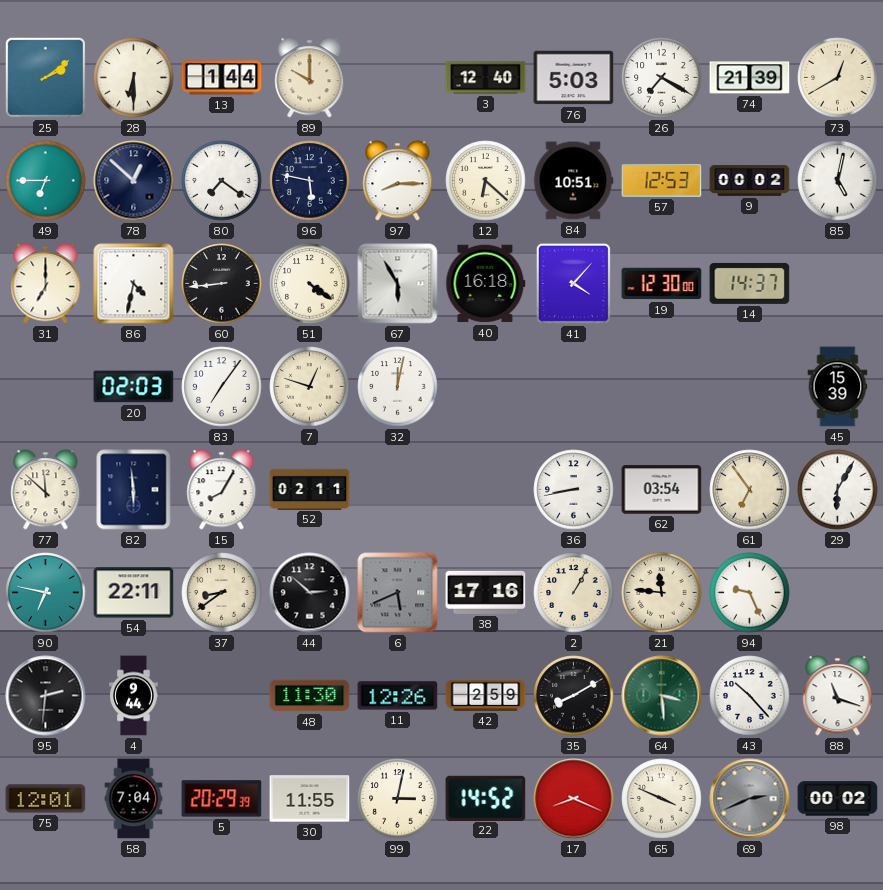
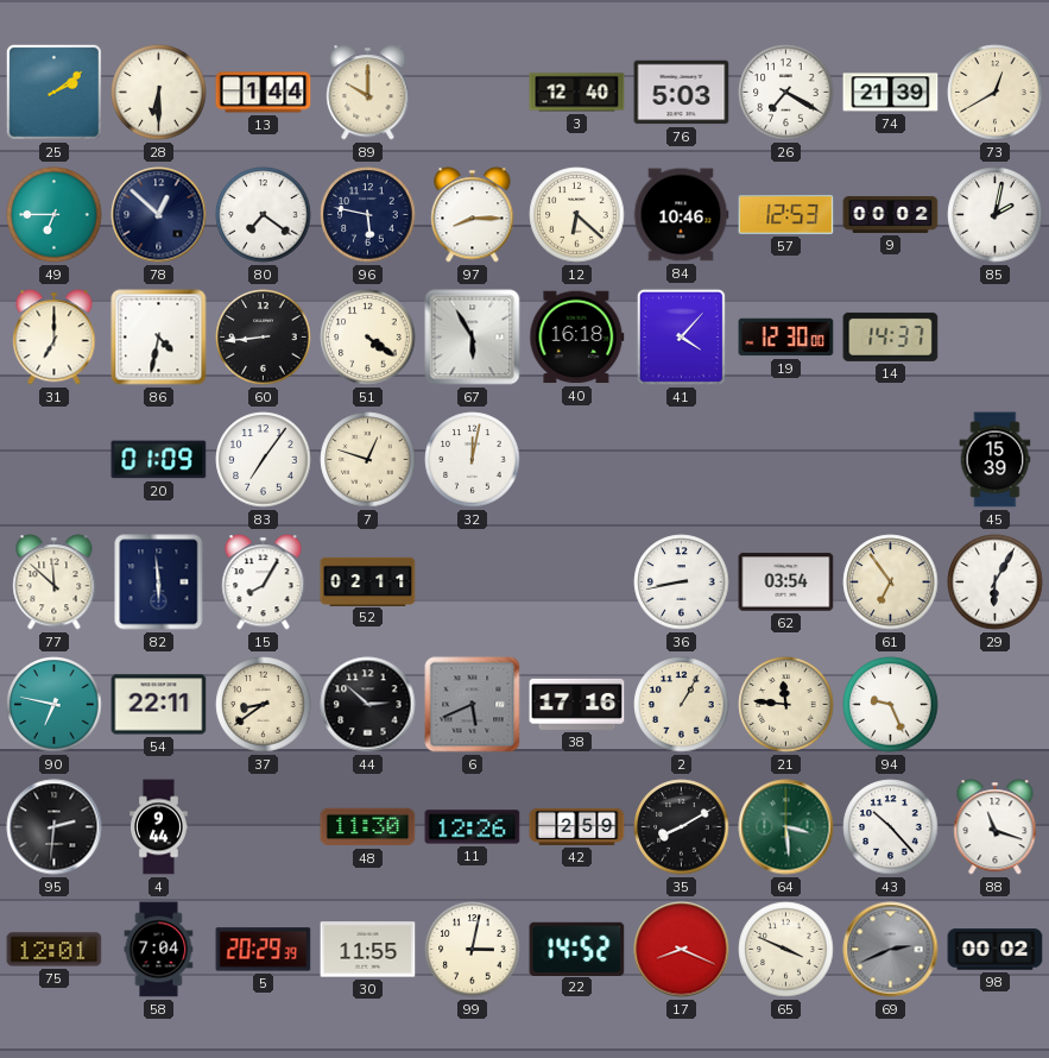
84: 10:51 -> 10:46 (681, 215)
85: 5:02 -> 2:02 (996, 215)
20: 02:03 -> 01:09 (159, 460)
